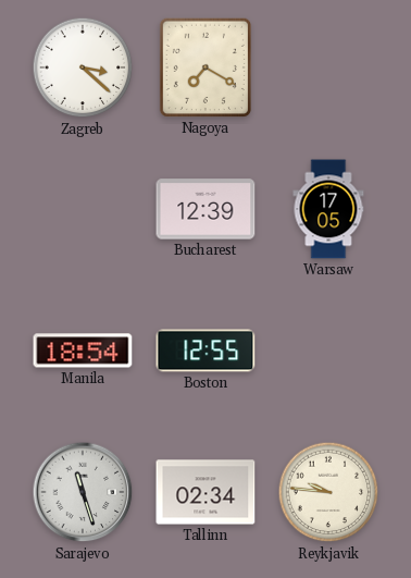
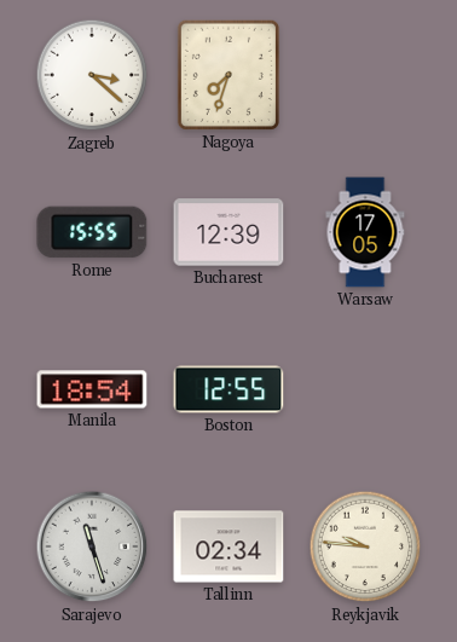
Nagoya: 7:20 -> 7:33 (228, 75)
Rome: none -> 15:55 (92, 232)
